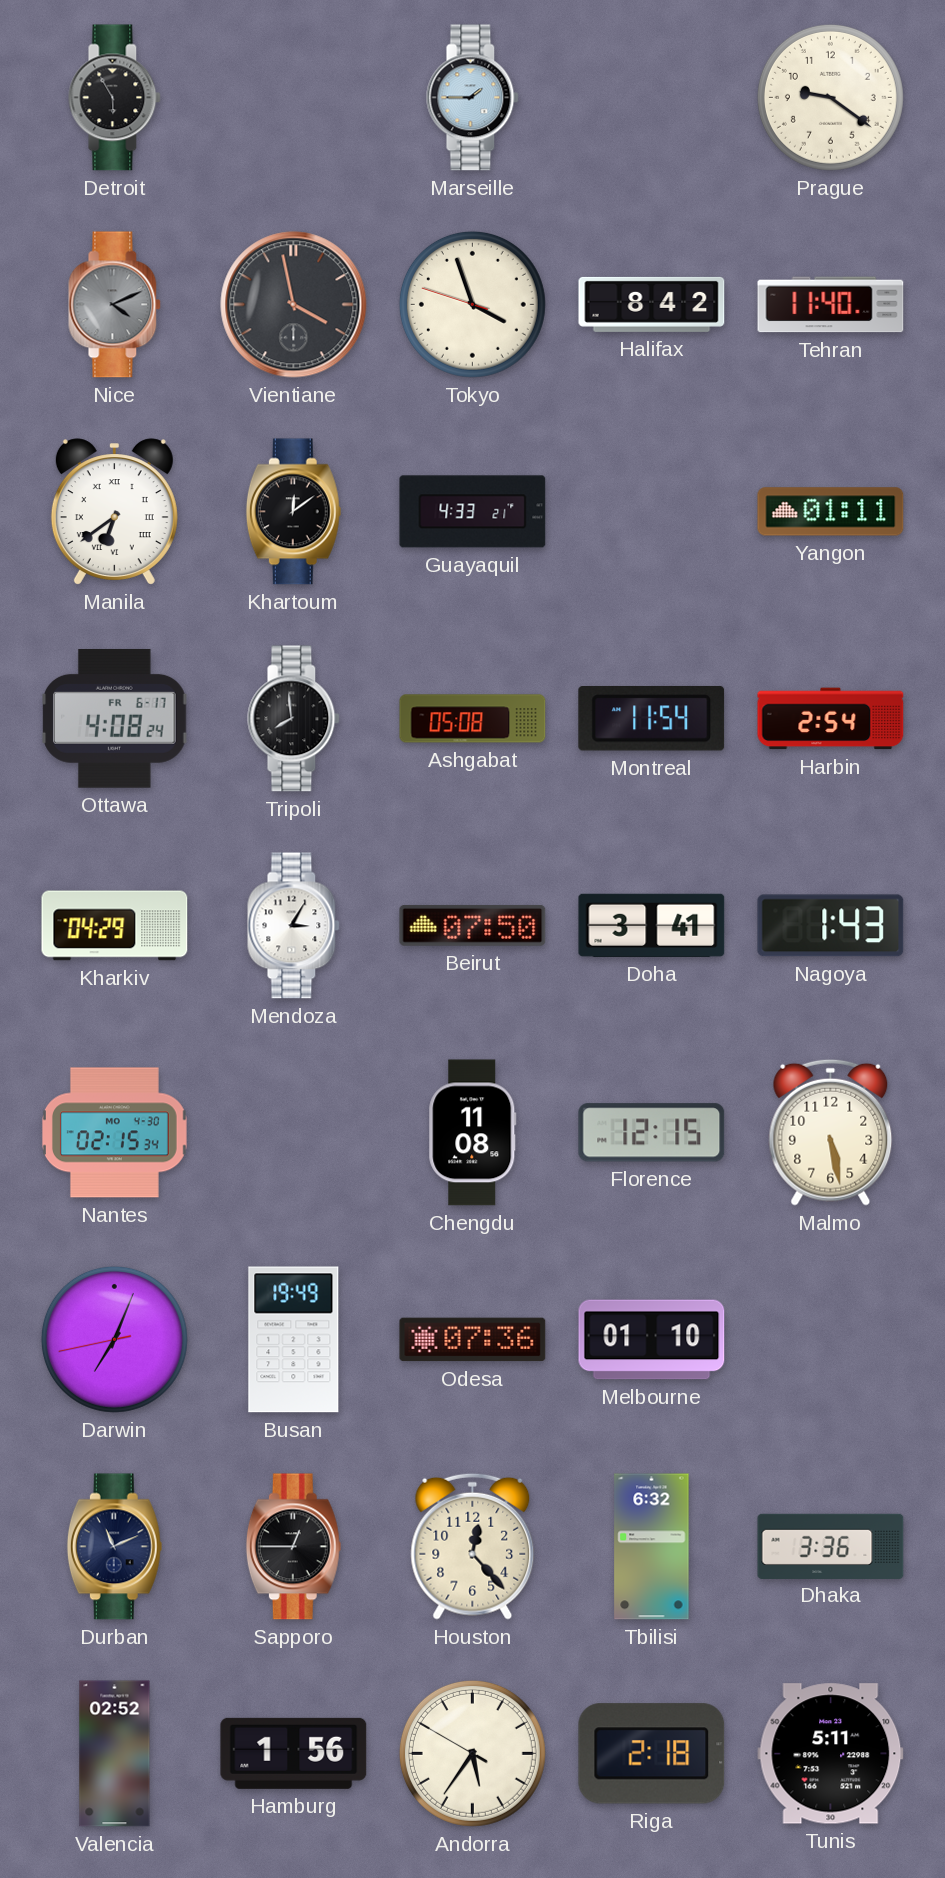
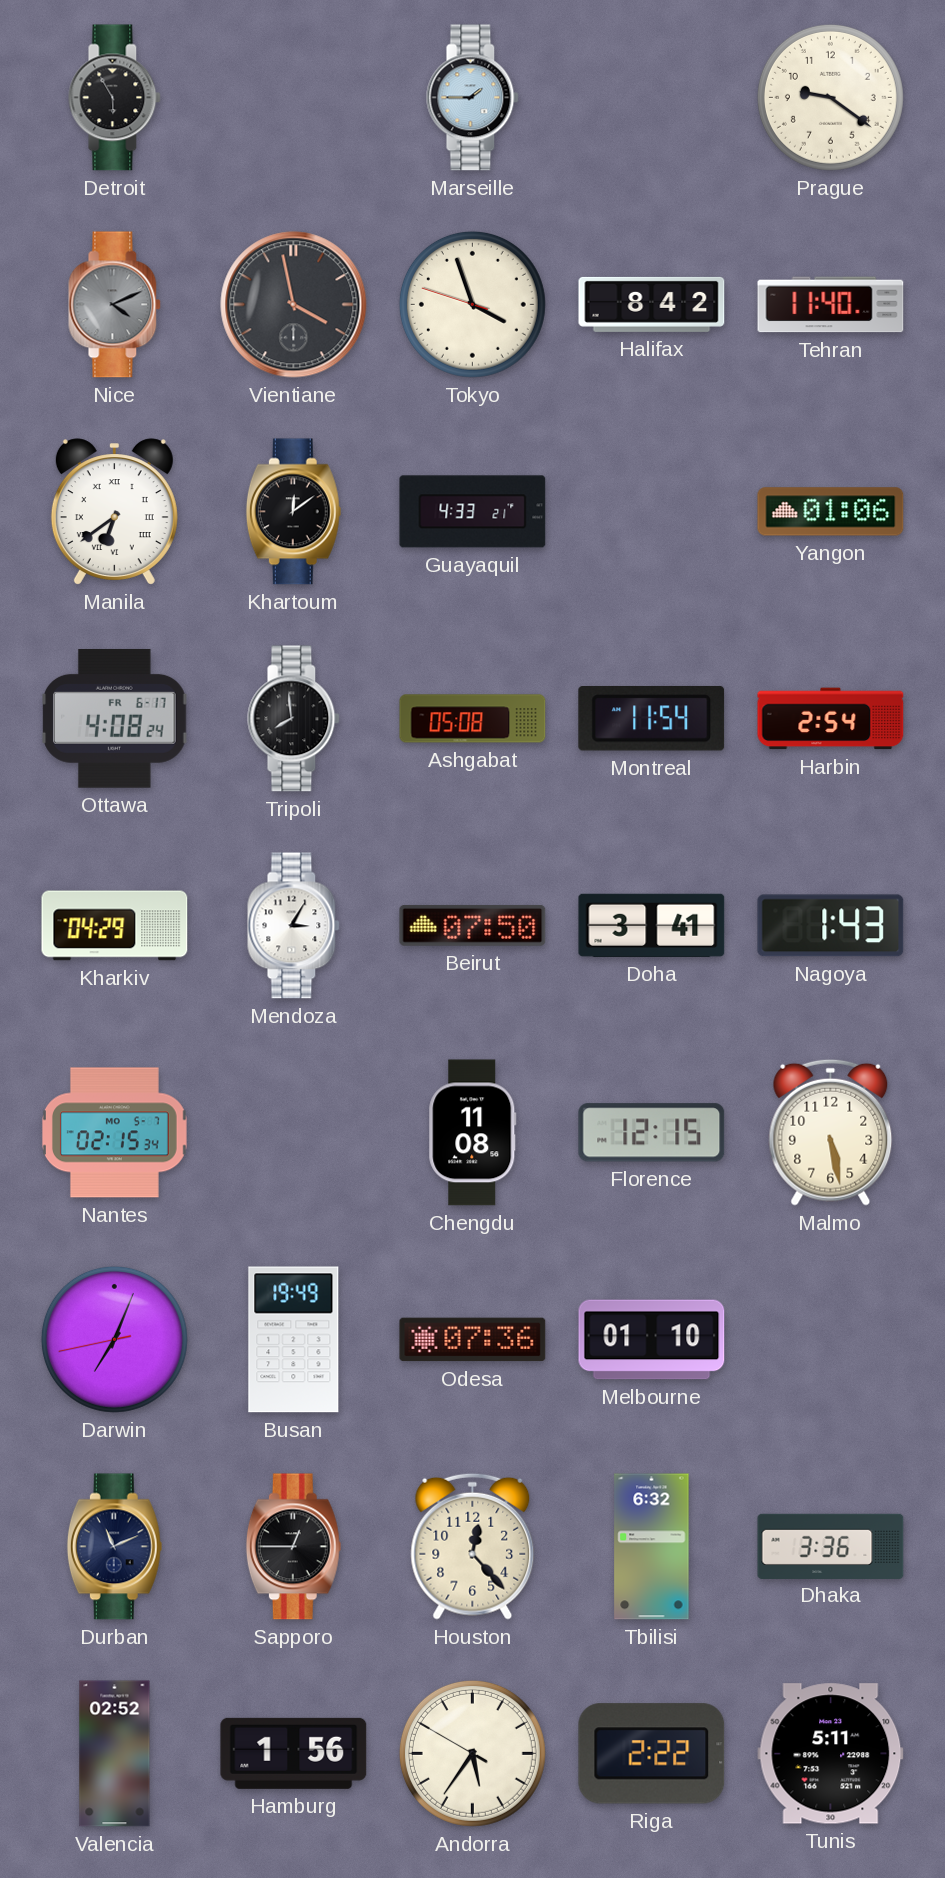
Yangon: 01:11 -> 01:06 (831, 512)
Nantes date: MO 4-30 -> MO 5-7 (114, 1133)
Riga: 2:18 -> 2:22 (652, 1754)
